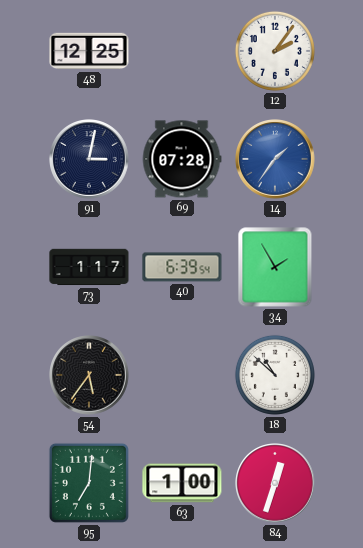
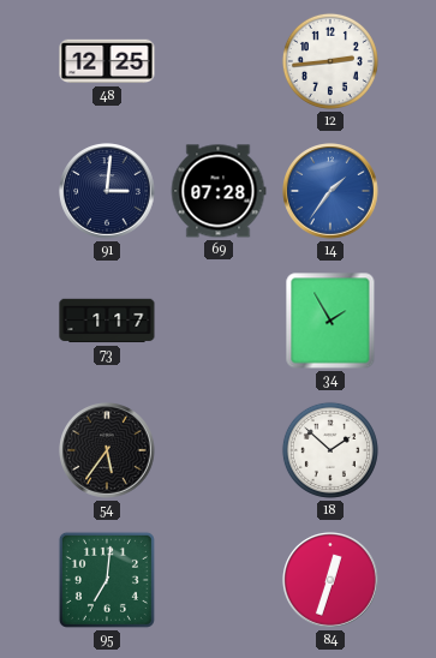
12: 2:06 -> 2:44 (330, 61)
91: 3:02 -> 3:01 (108, 192)
40: 6:39 -> none (182, 267)
18: 10:52 -> 1:52 (330, 450)
63: 1:00 -> none (182, 483)
